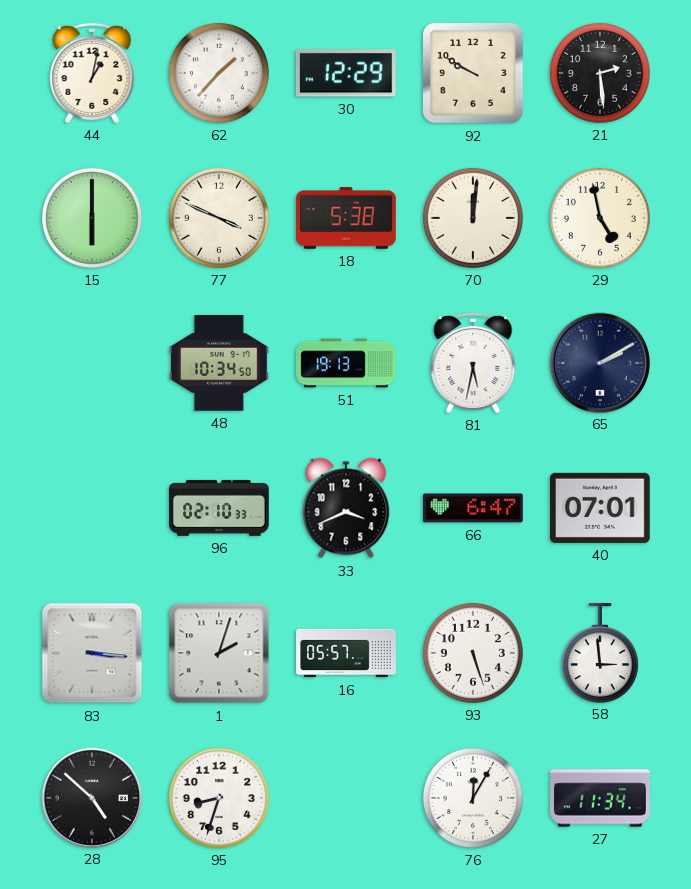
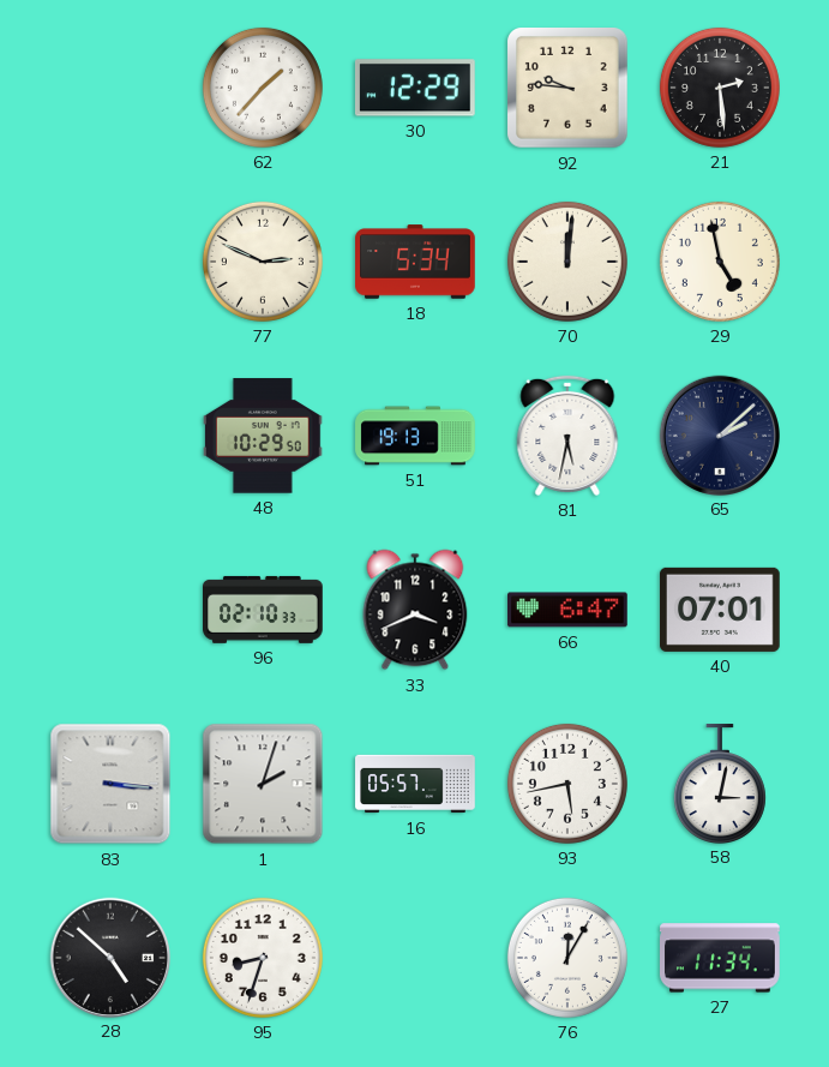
44: 1:02 -> none (92, 73)
92: 9:50 -> 9:46 (569, 89)
15: 6:00 -> none (92, 218)
77: 3:49 -> 2:49 (263, 262)
18: 5:38 -> 5:34 (415, 262)
48: 10:34 -> 10:29 (264, 436)
65: 2:10 -> 2:08 (719, 434)
93: 5:27 -> 5:43 (567, 784)
58: 2:59 -> 3:02 (720, 784)
